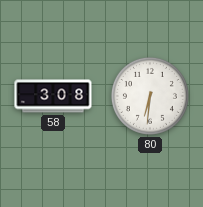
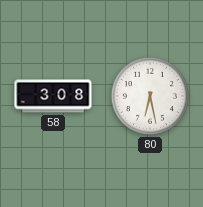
80: 6:31 -> 6:28 (150, 96)
